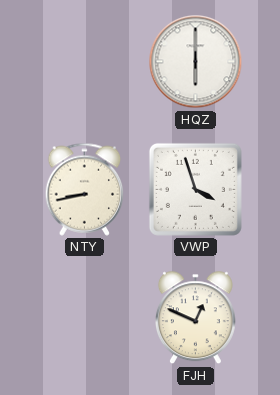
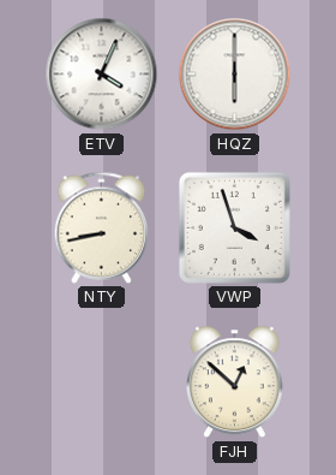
ETV: none -> 4:04 (102, 75)
FJH: 12:49 -> 12:52 (234, 382)
